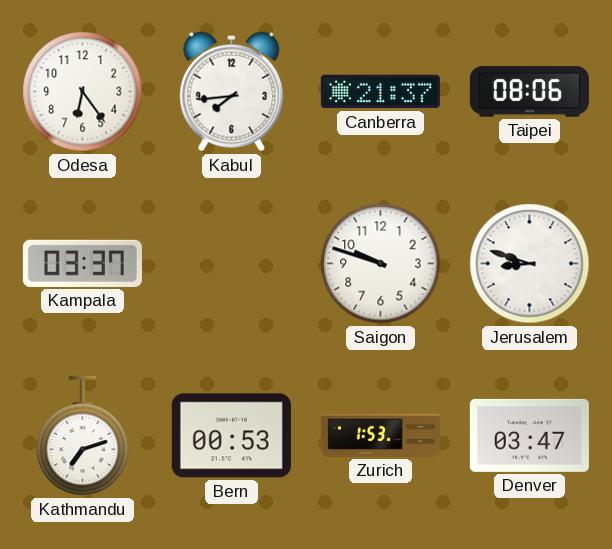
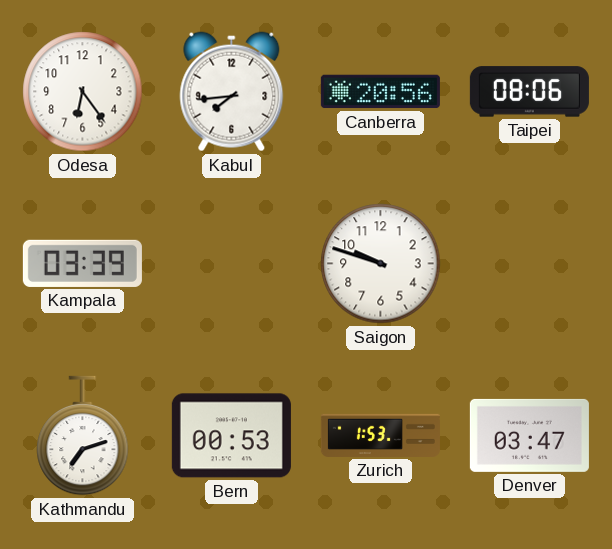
Canberra: 21:37 -> 20:56 (380, 92)
Kampala: 03:37 -> 03:39 (82, 263)
Jerusalem: 8:48 -> none (530, 264)
